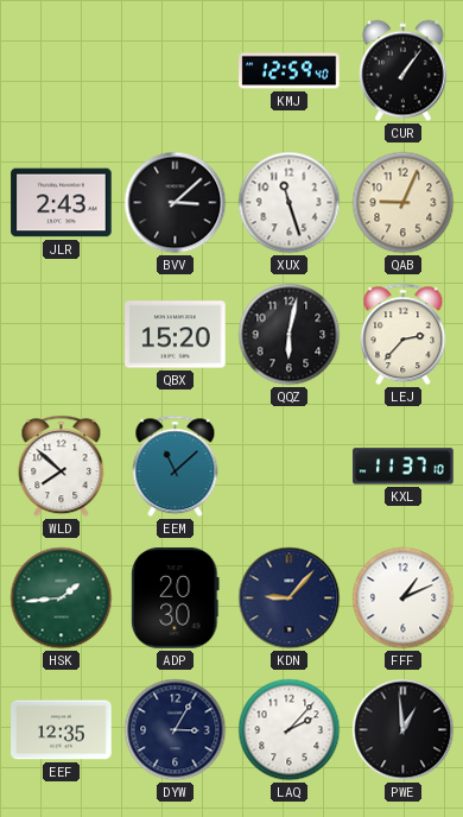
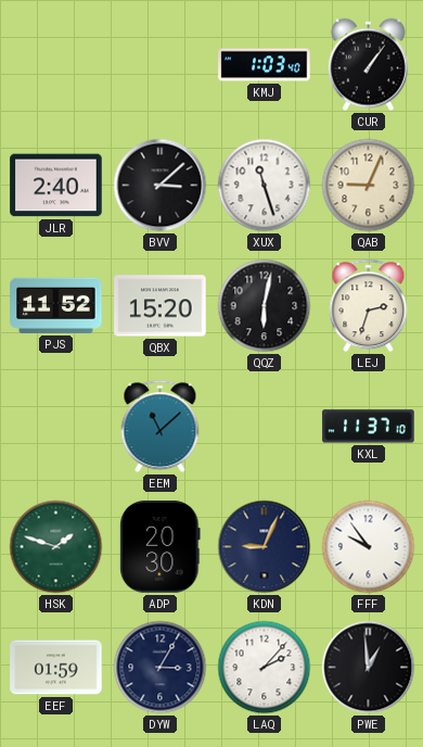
KMJ: 12:59 -> 1:03 (265, 65)
JLR: 2:43 -> 2:40 (56, 186)
PJS: none -> 11:52 (56, 305)
LEJ: 2:37 -> 2:33 (369, 306)
WLD: 7:52 -> none (62, 467)
HSK: 1:44 -> 1:48 (56, 547)
KDN: 9:07 -> 9:04 (265, 547)
FFF: 1:11 -> 9:54 (369, 547)
EEF: 12:35 -> 01:59 (56, 668)
